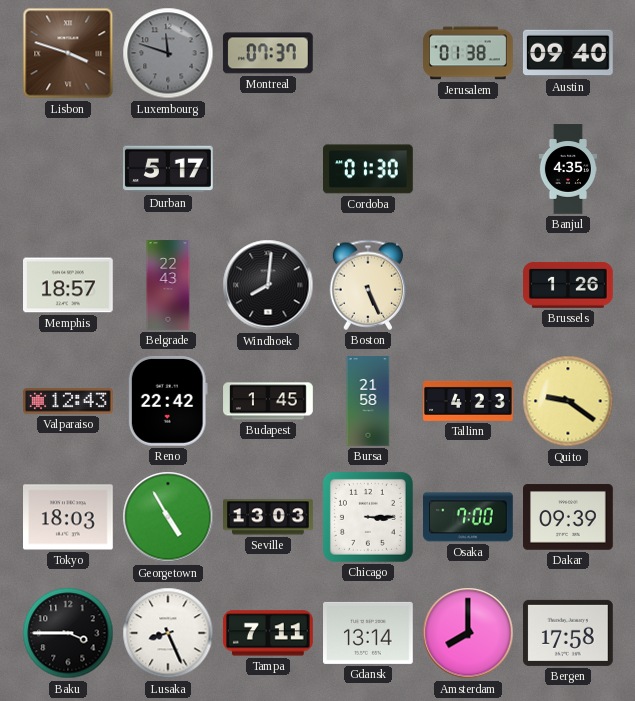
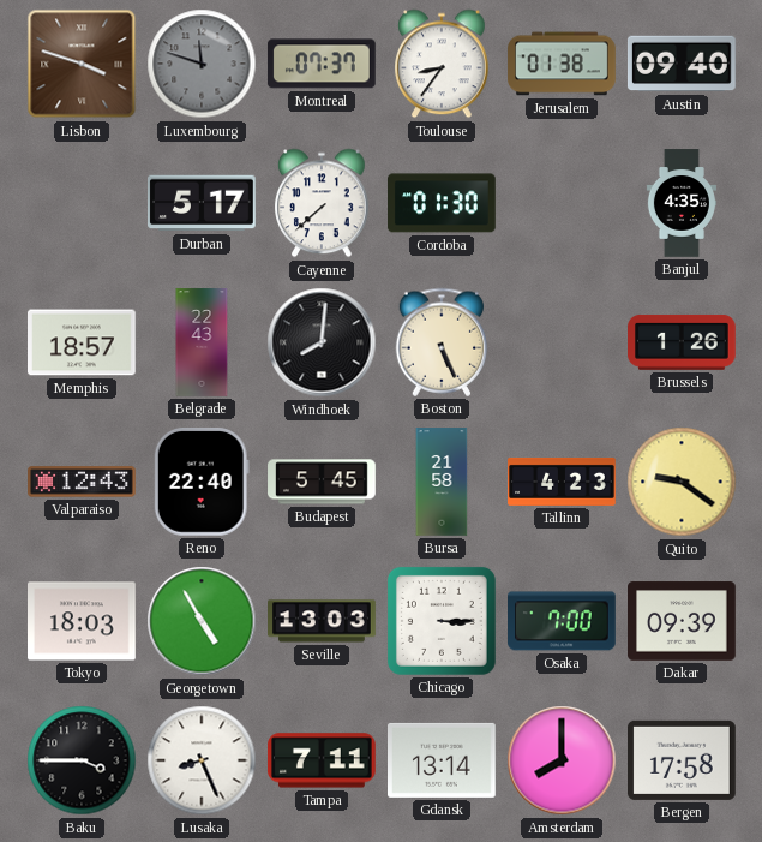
Toulouse: none -> 8:36 (442, 64)
Cayenne: none -> 7:38 (322, 203)
Reno: 22:42 -> 22:40 (202, 482)
Budapest: 1:45 -> 5:45 (322, 482)
